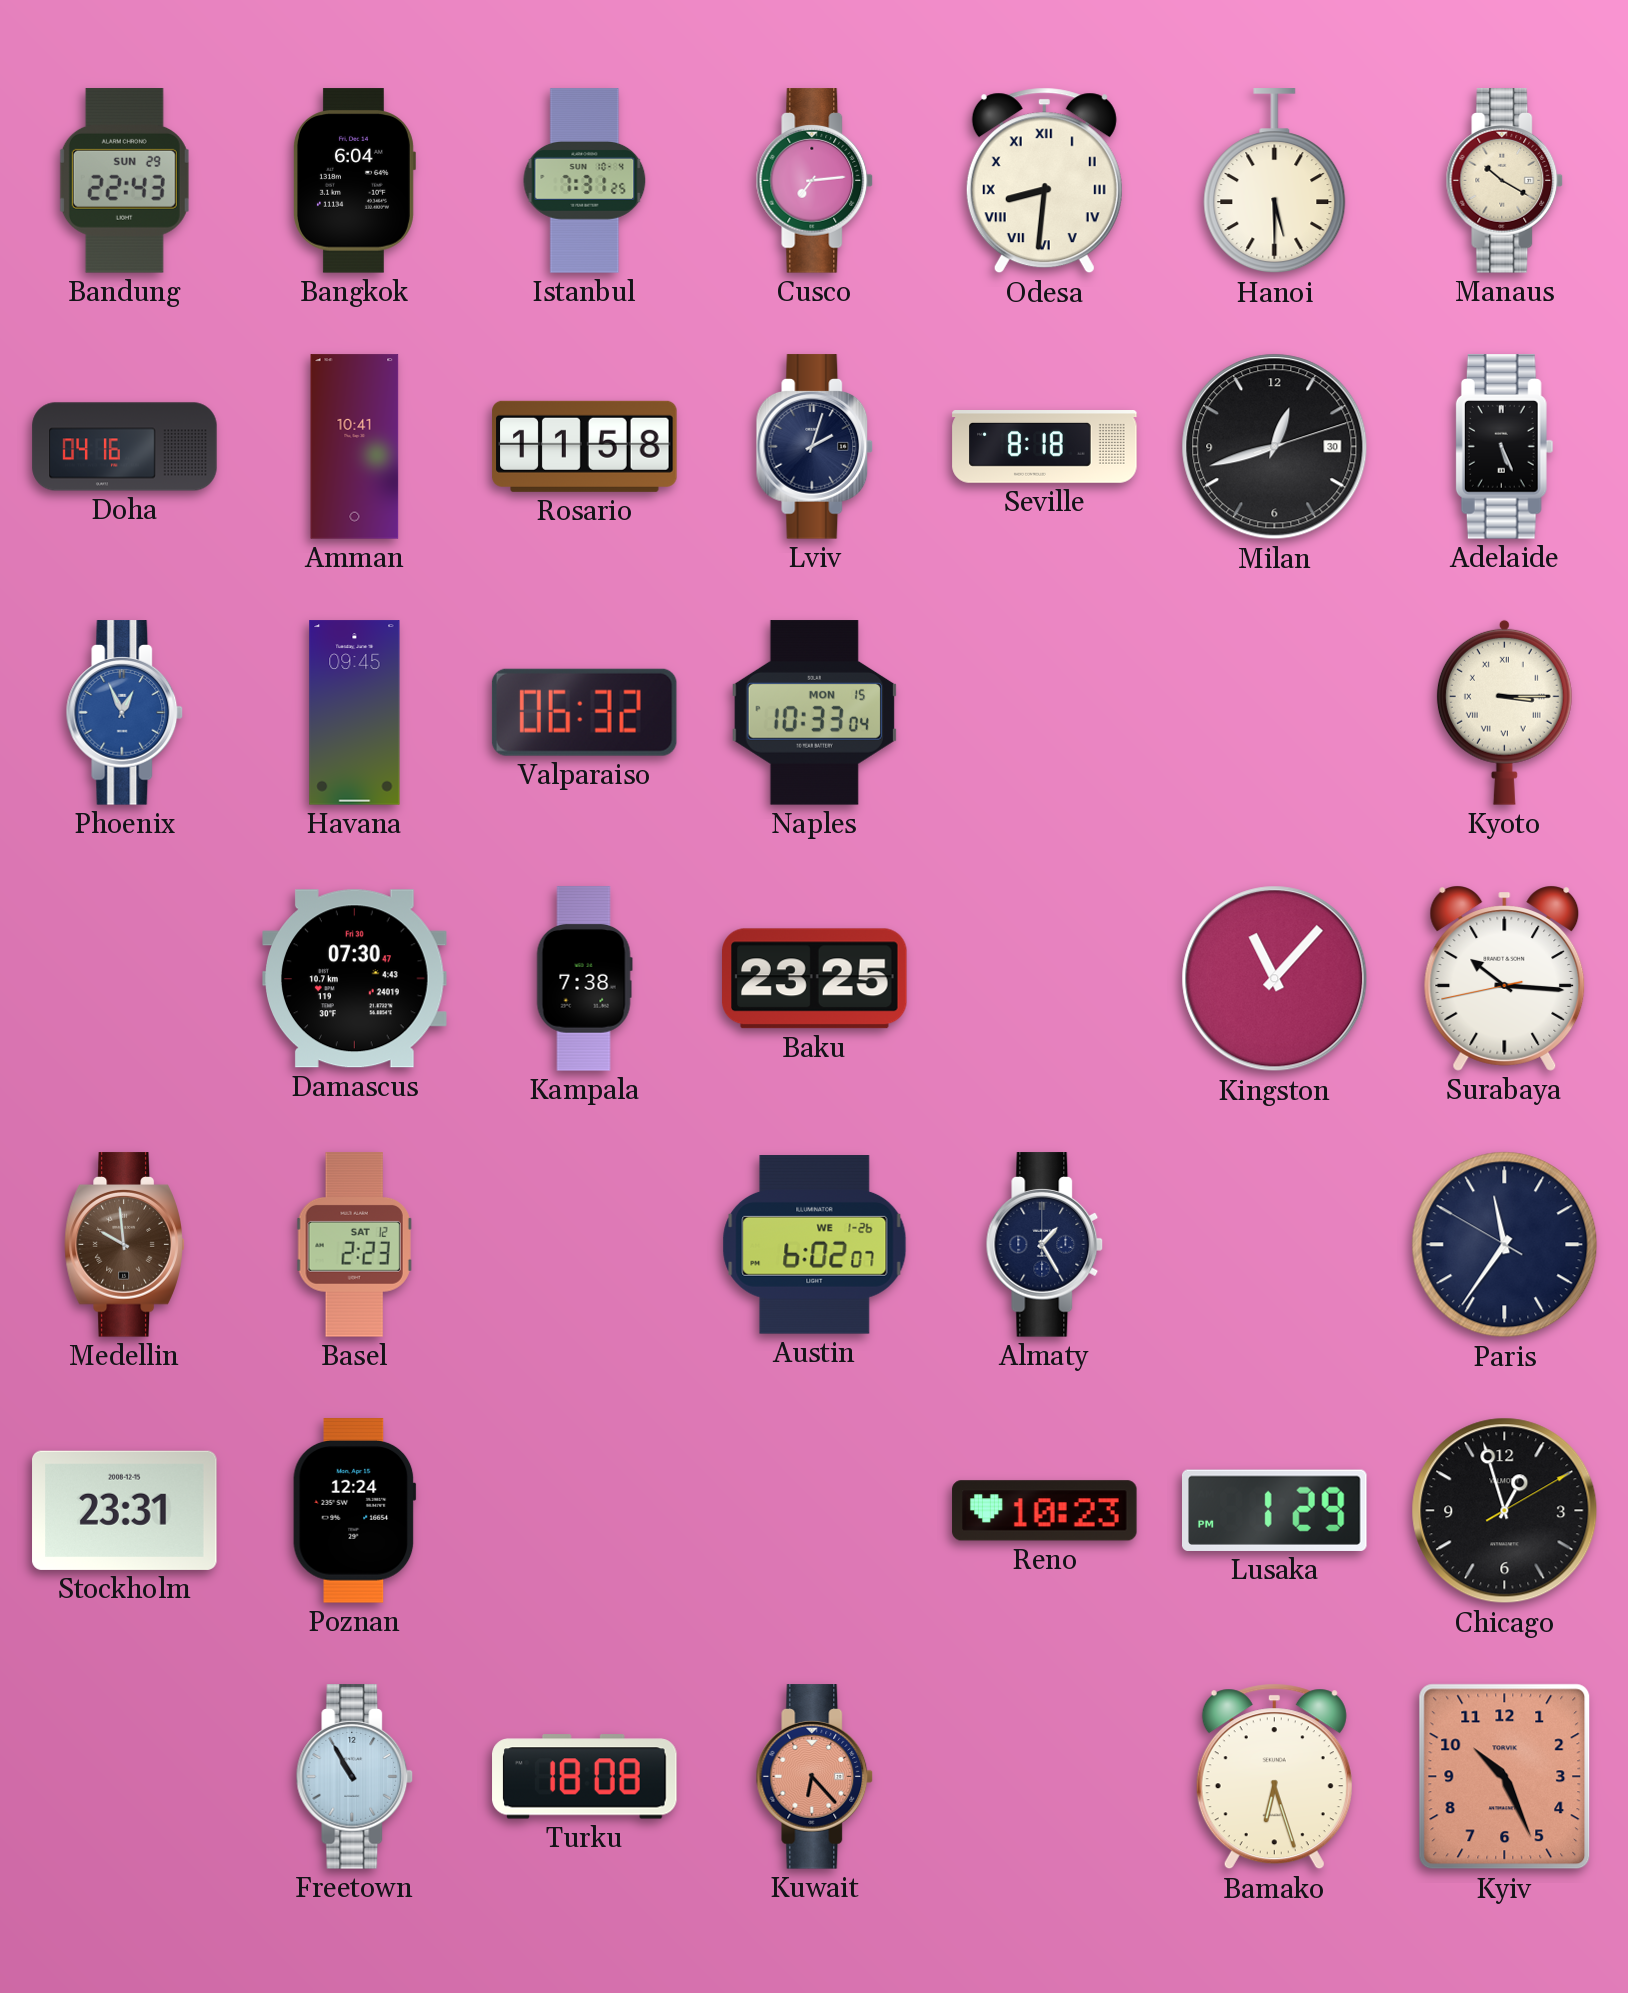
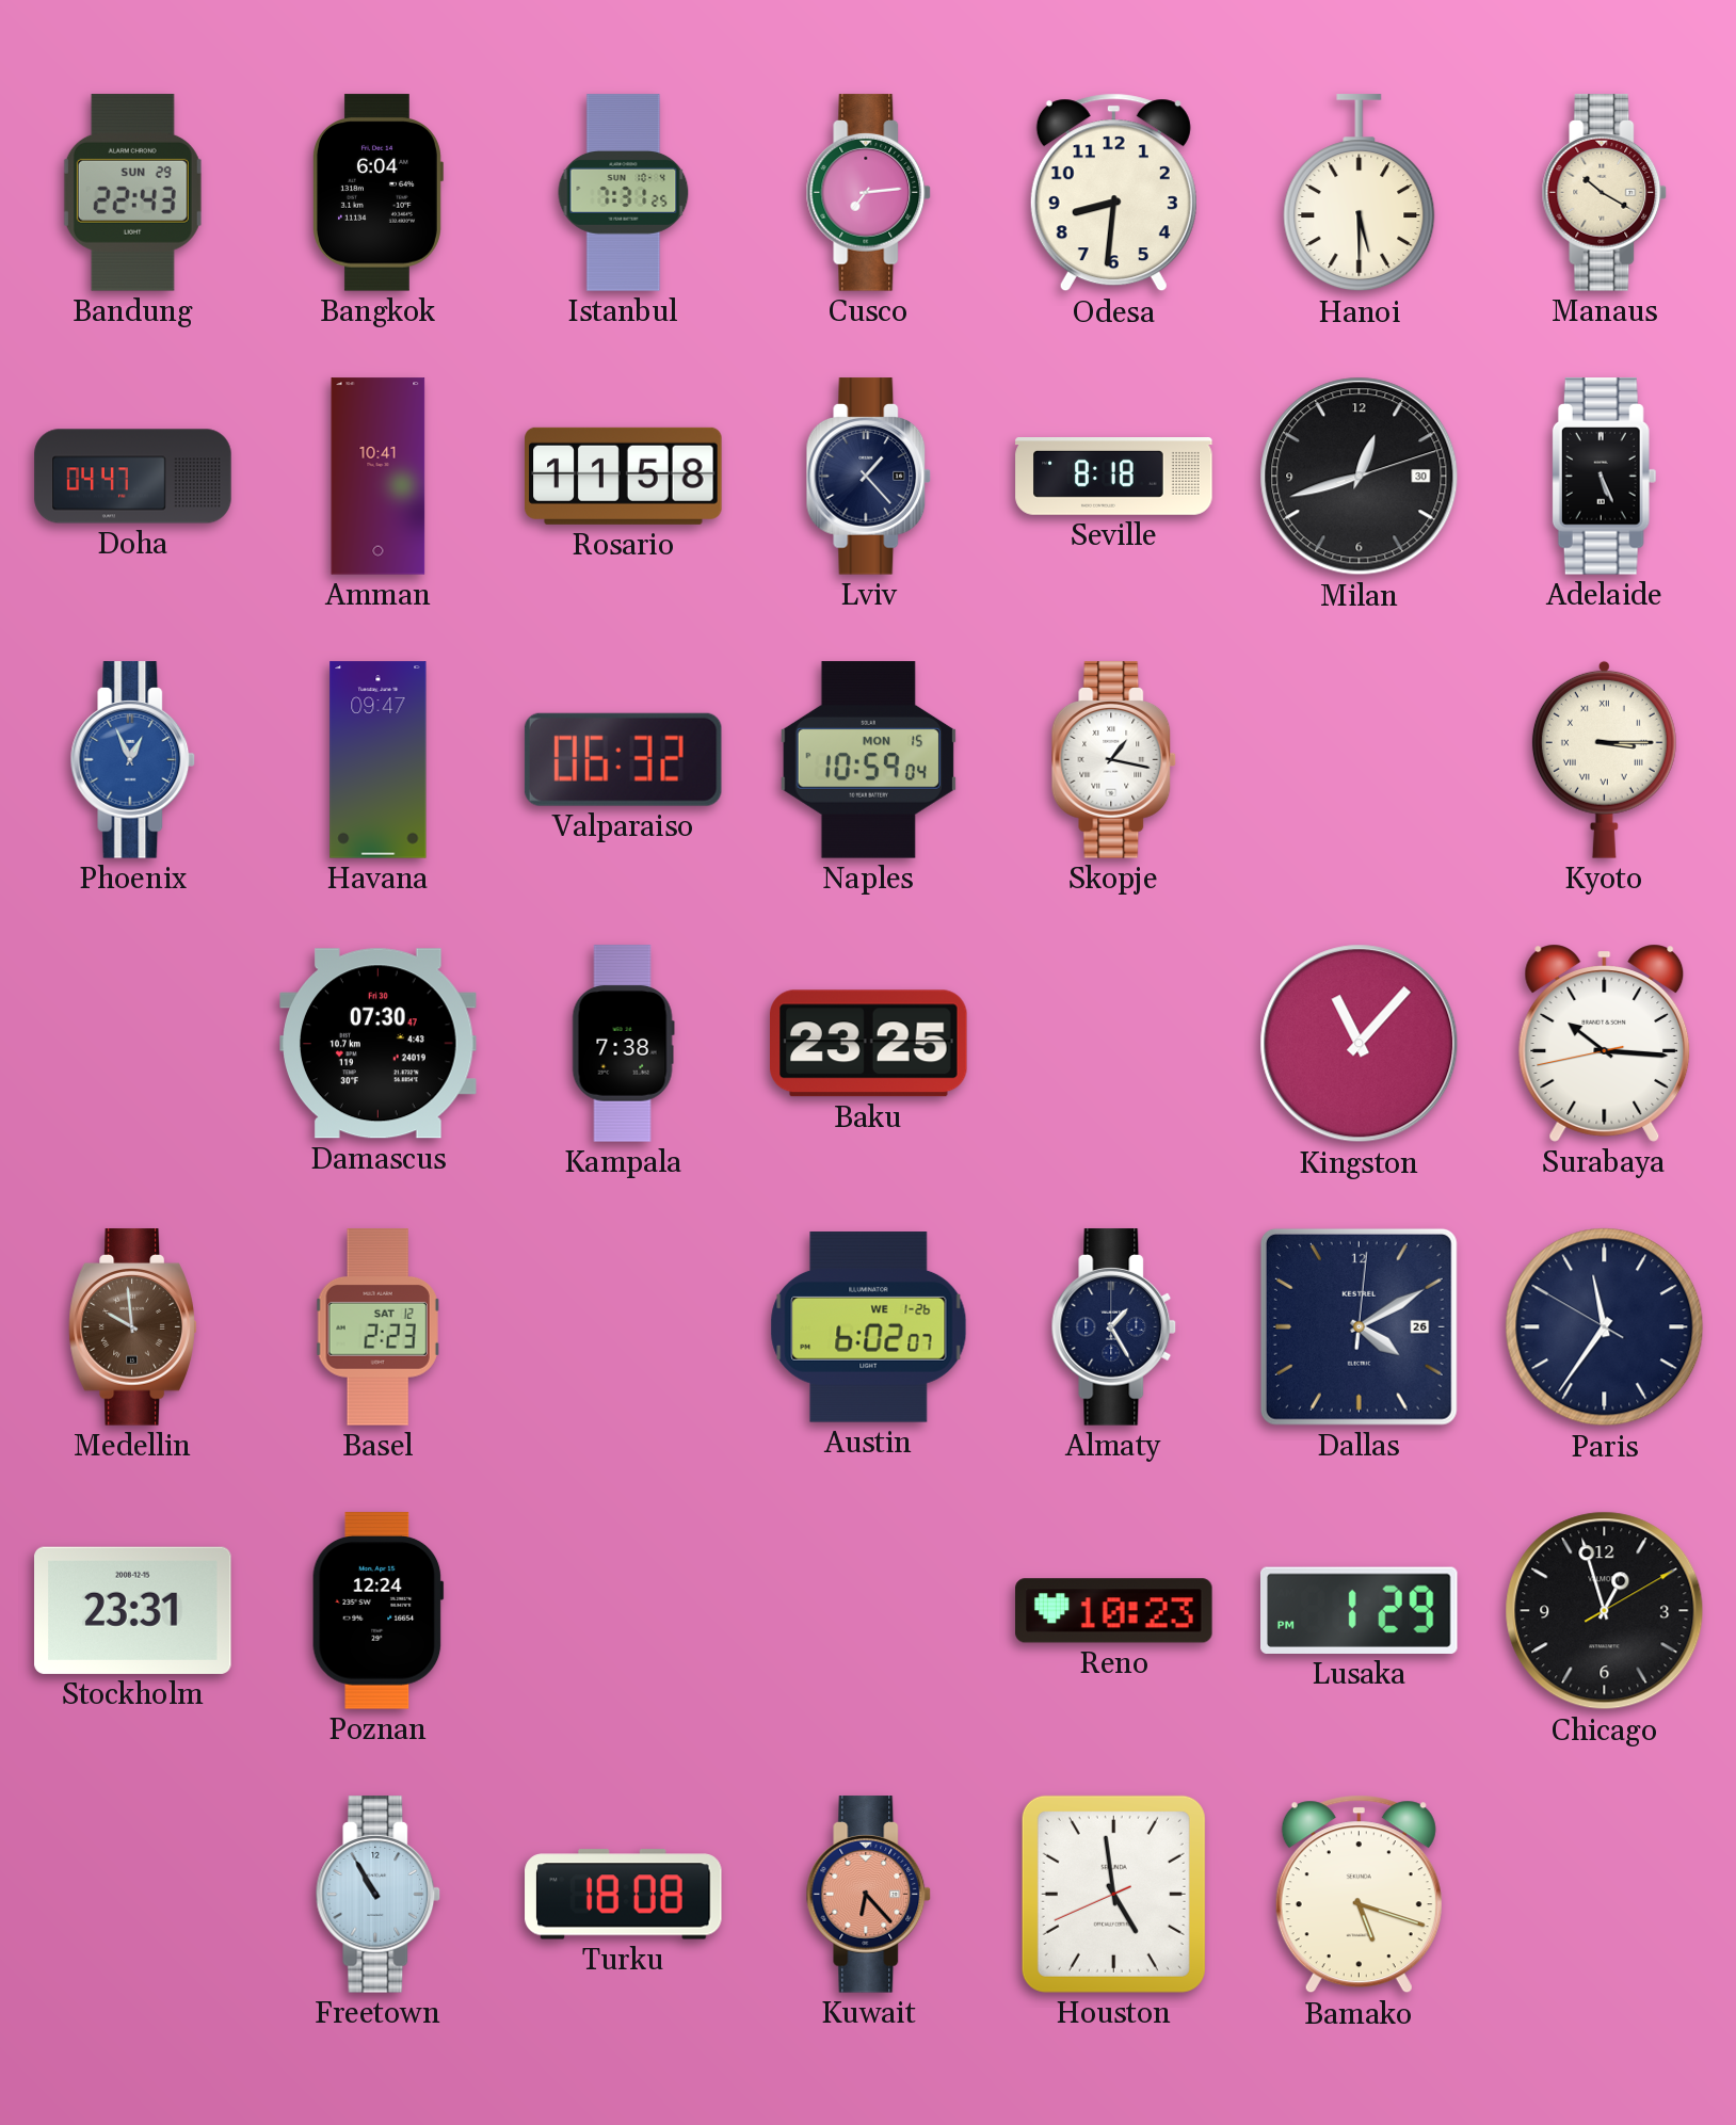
Odesa numerals: Roman -> Arabic (1113, 193)
Doha: 04:16 -> 04:47 (133, 477)
Lviv: 2:03 -> 1:23 (869, 477)
Havana: 09:45 -> 09:47 (379, 760)
Naples: 10:33 -> 10:59 (868, 760)
Skopje: none -> 1:17 (1114, 760)
Dallas: none -> 4:10 (1359, 1326)
Houston: none -> 4:58 (1113, 1894)
Bamako: 6:27 -> 5:18 (1359, 1895)
Kyiv: 10:26 -> none (1505, 1777)
